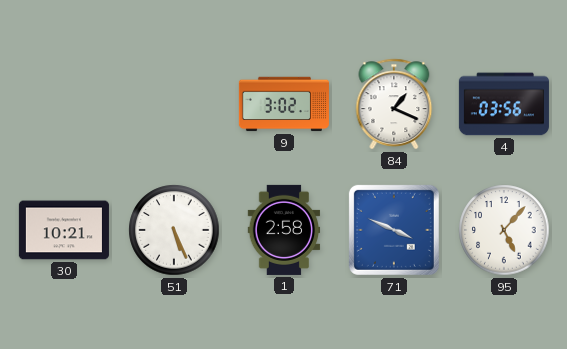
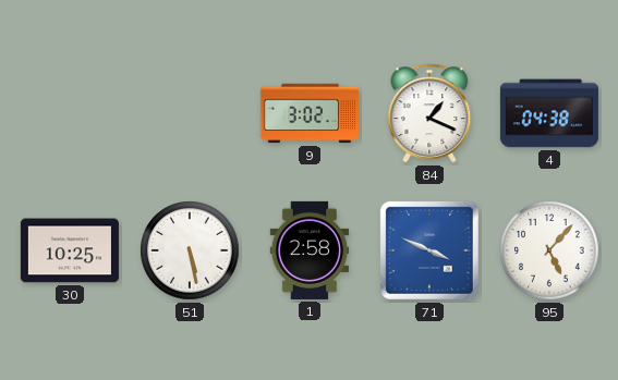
4: 03:56 -> 04:38 (549, 113)
30: 10:21 -> 10:25 (70, 250)
51: 5:26 -> 5:28 (190, 250)
